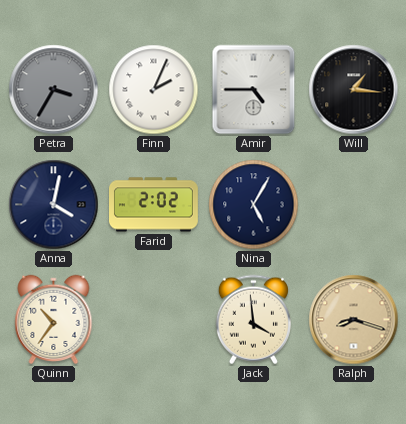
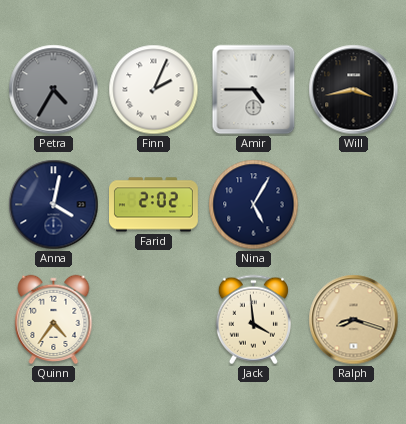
Petra: 3:35 -> 4:35 (54, 90)
Will: 1:16 -> 3:43 (354, 90)
Quinn: 10:36 -> 4:36 (54, 320)
